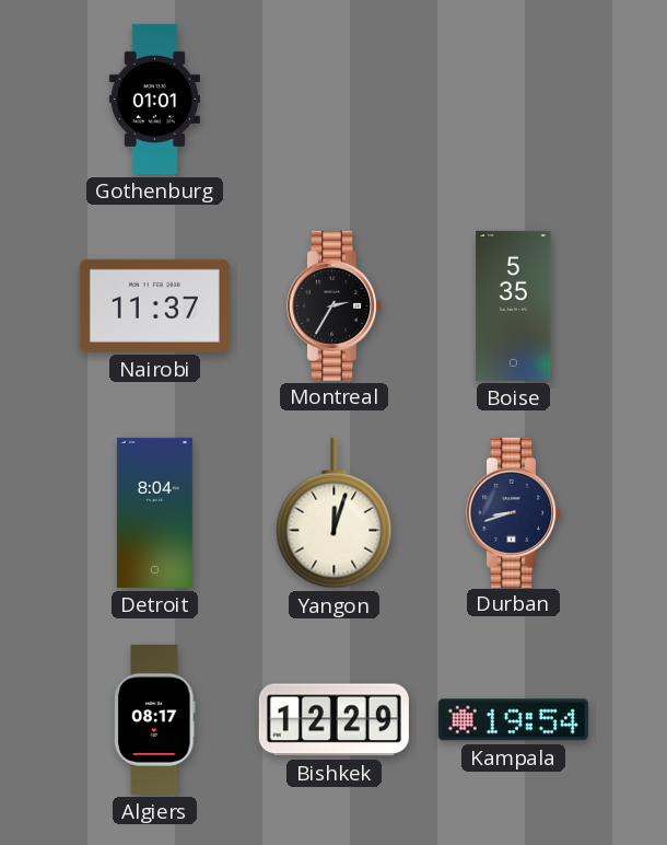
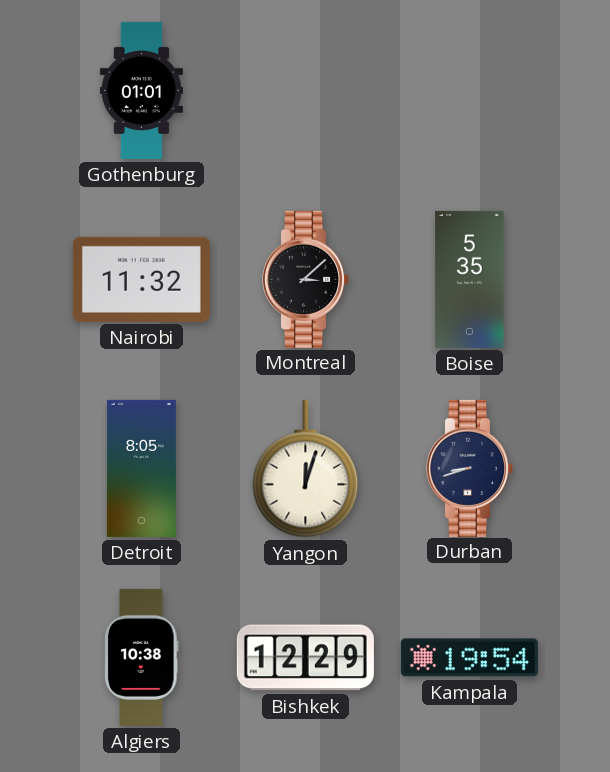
Nairobi: 11:37 -> 11:32 (141, 279)
Montreal: 2:35 -> 3:08 (305, 279)
Detroit: 8:04 -> 8:05 (141, 468)
Algiers: 08:17 -> 10:38 (142, 657)
